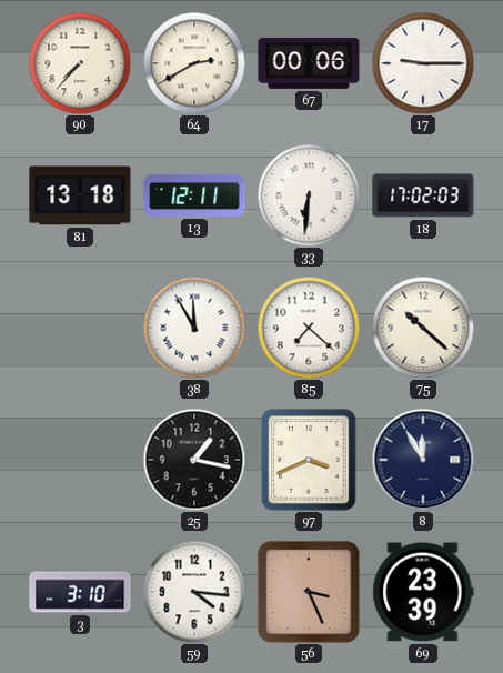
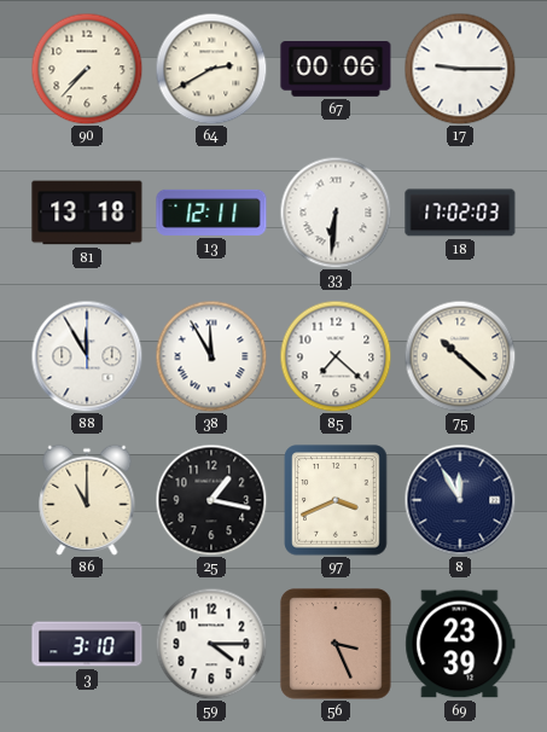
88: none -> 11:55 (87, 356)
86: none -> 11:00 (87, 500)
59: 4:16 -> 4:15 (211, 644)
